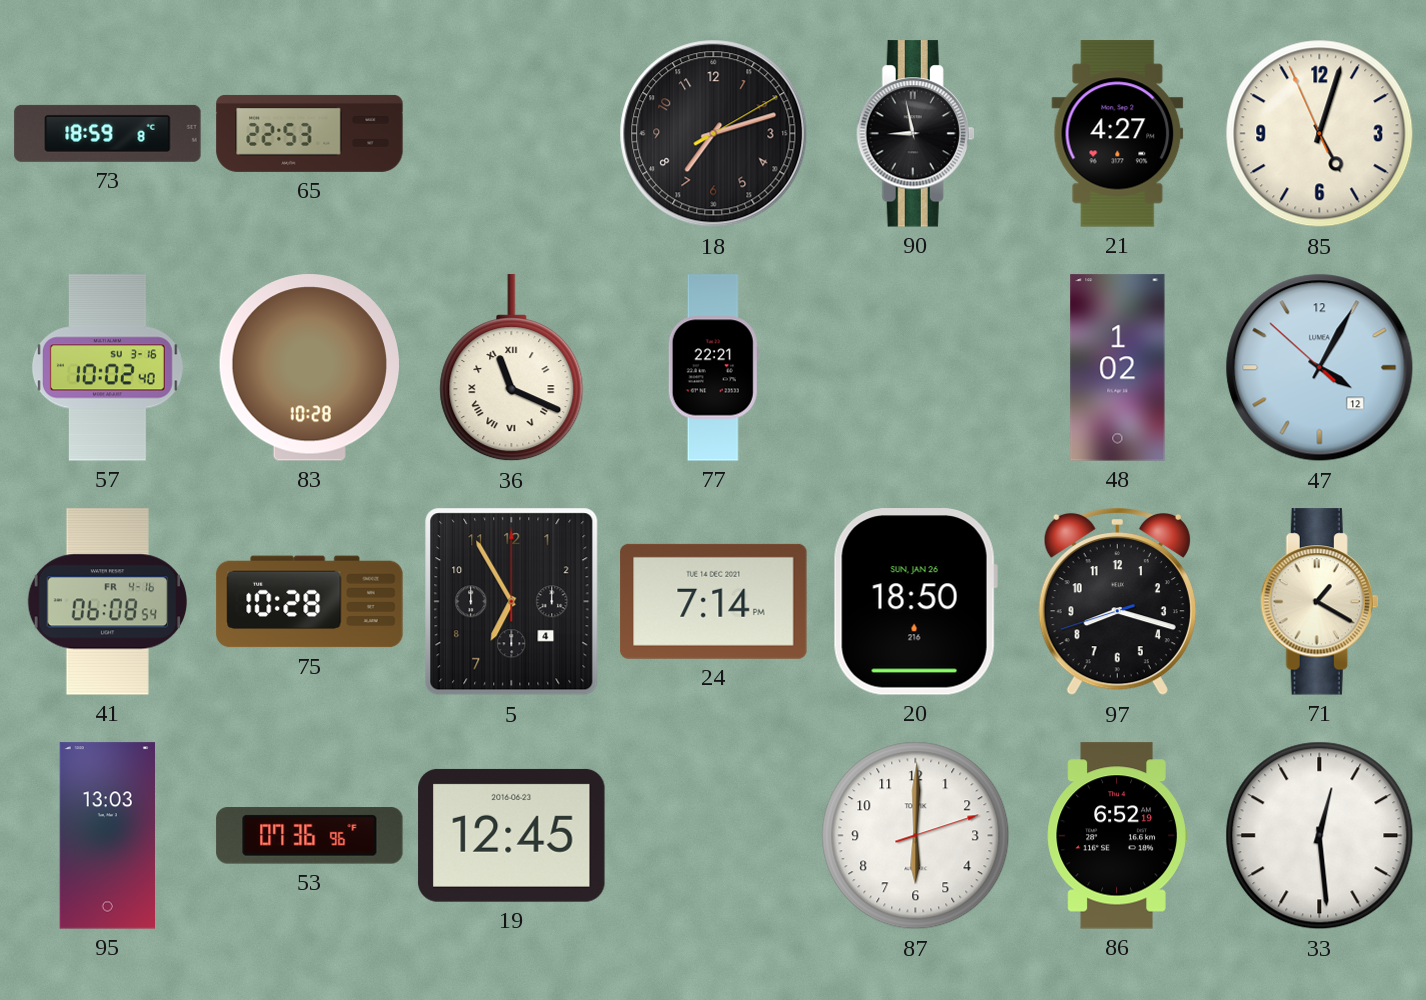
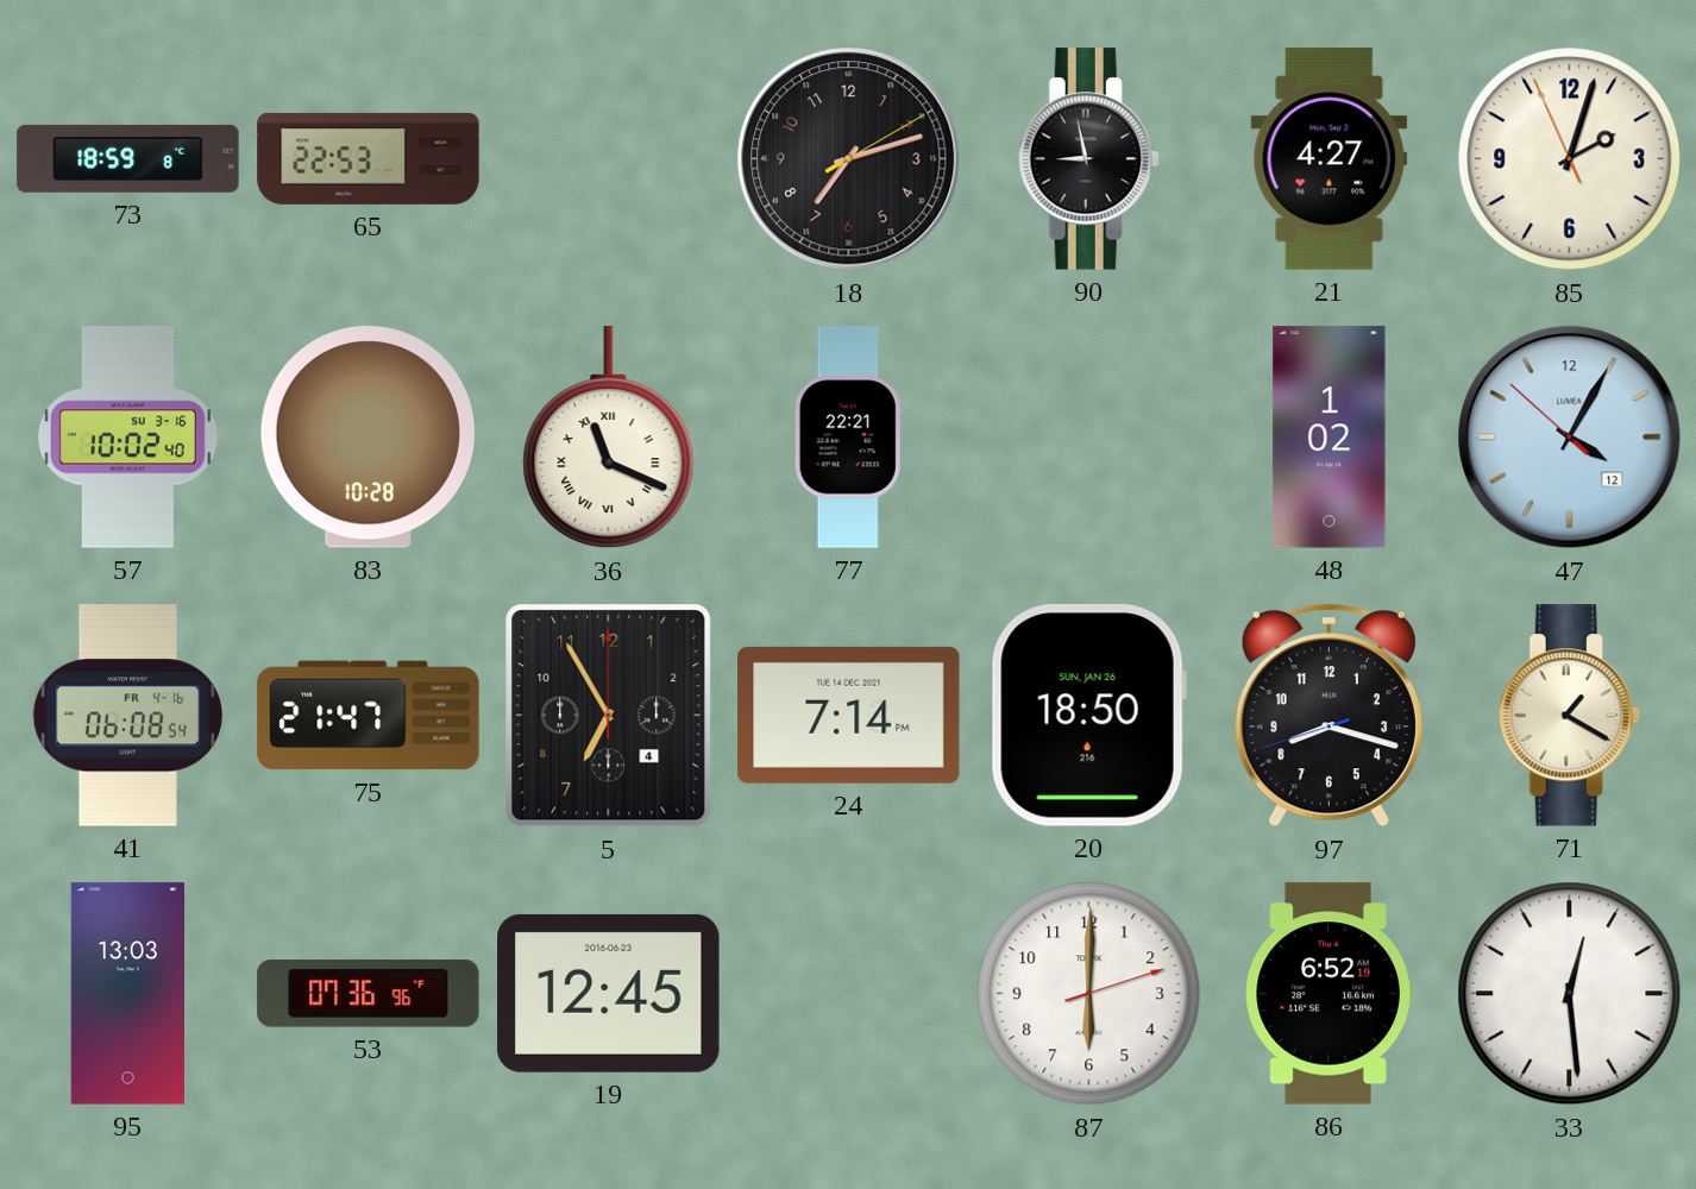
85: 5:02 -> 2:02 (1570, 159)
75: 10:28 -> 21:47 (369, 716)
